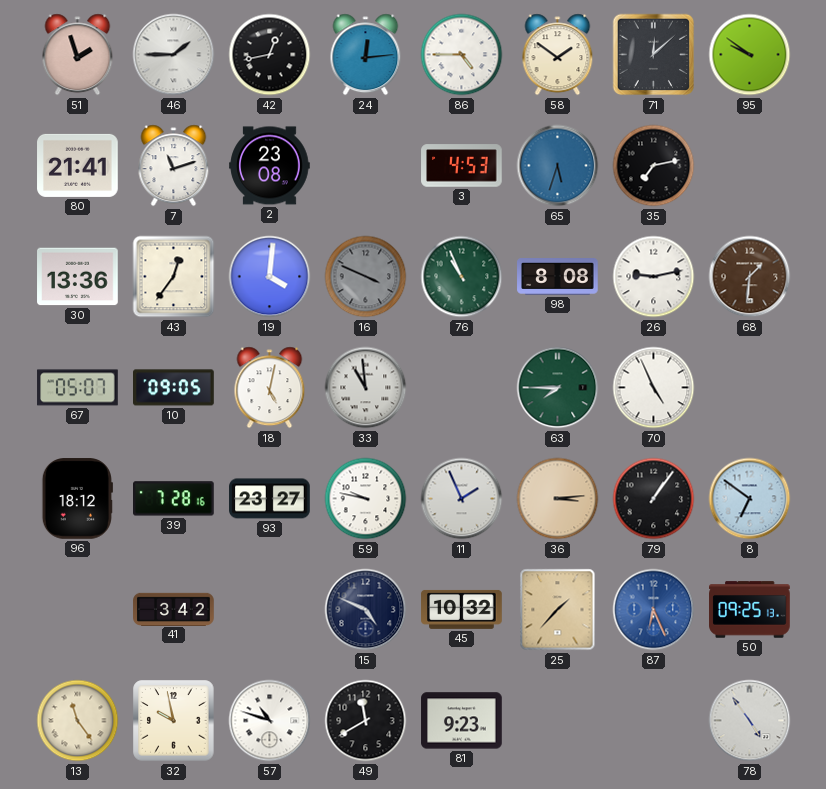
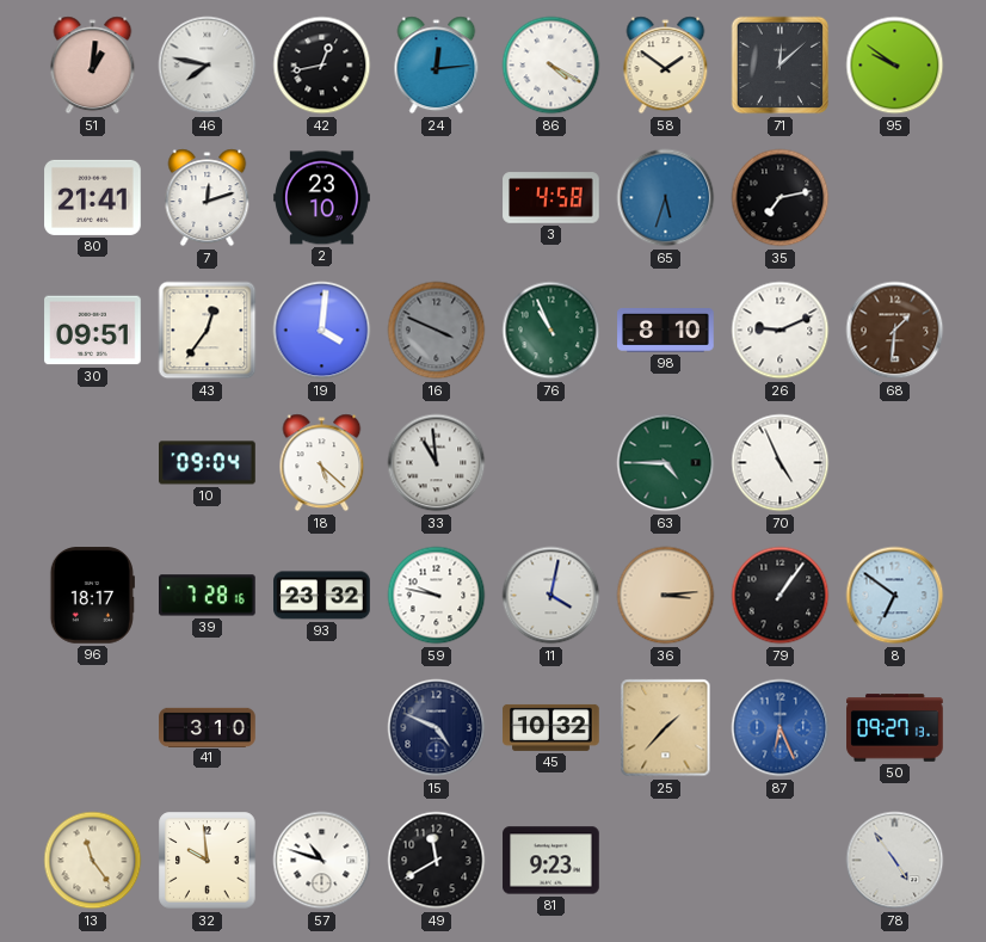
51: 1:57 -> 1:01 (93, 66)
46: 1:45 -> 7:47 (208, 66)
86: 4:45 -> 4:20 (551, 66)
7: 11:12 -> 12:12 (208, 198)
2: 23:08 -> 23:10 (322, 198)
3: 4:53 -> 4:58 (551, 198)
30: 13:36 -> 09:51 (93, 331)
98: 8:08 -> 8:10 (666, 331)
26: 9:13 -> 9:11 (781, 331)
67: 05:07 -> none (78, 388)
10: 09:05 -> 09:04 (208, 463)
18: 5:02 -> 5:22 (322, 463)
63: 7:45 -> 4:45 (666, 463)
96: 18:12 -> 18:17 (92, 596)
93: 23:27 -> 23:32 (322, 596)
11: 1:56 -> 4:02 (551, 596)
41: 3:42 -> 3:10 (208, 727)
50: 09:25 -> 09:27 (895, 728)
32: 9:58 -> 9:59 (208, 861)
